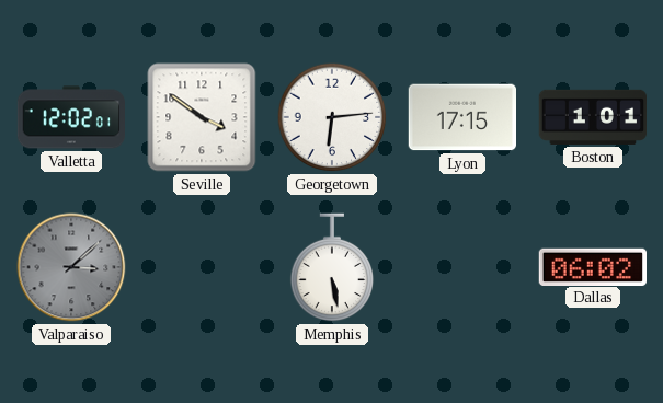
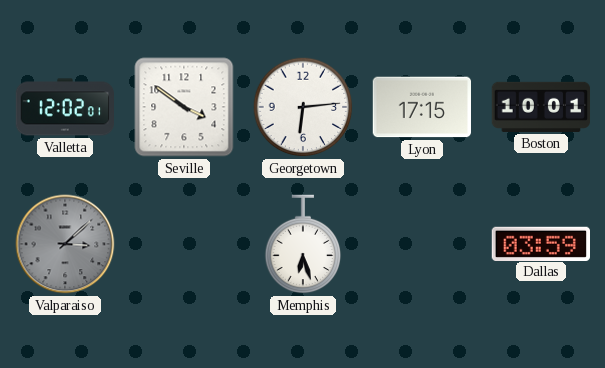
Boston: 1:01 -> 10:01 (541, 107)
Memphis: 5:28 -> 6:27 (303, 244)
Dallas: 06:02 -> 03:59 (540, 243)
